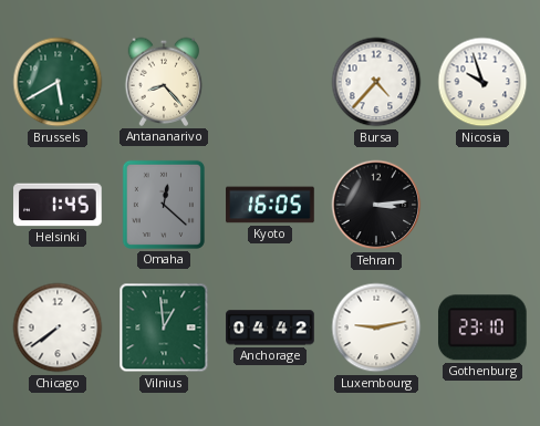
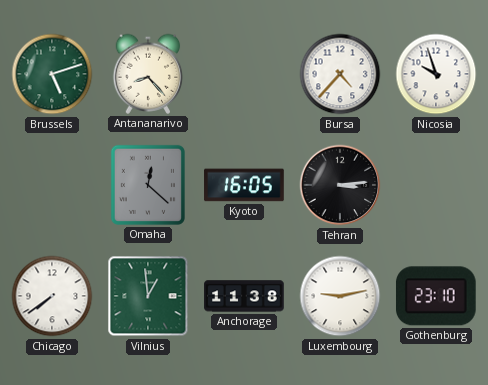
Brussels: 5:40 -> 5:12 (52, 74)
Helsinki: 1:45 -> none (58, 205)
Anchorage: 04:42 -> 11:38 (244, 296)
